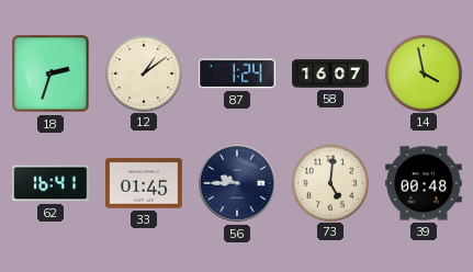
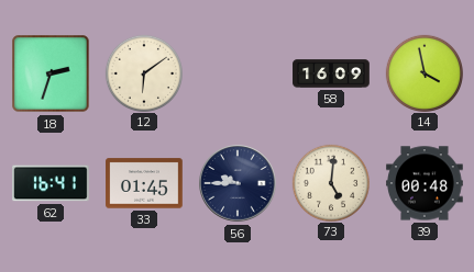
12: 1:09 -> 6:09 (143, 72)
87: 1:24 -> none (238, 73)
58: 16:07 -> 16:09 (331, 73)
